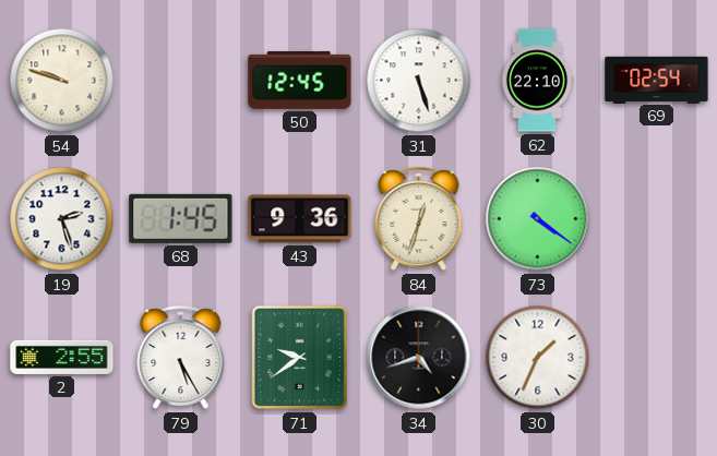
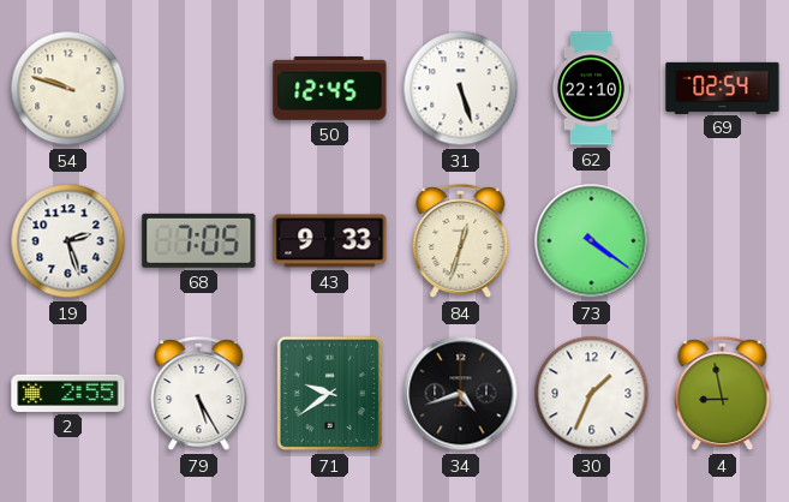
68: 1:45 -> 7:05 (199, 240)
43: 9:36 -> 9:33 (330, 241)
4: none -> 8:58 (723, 395)
